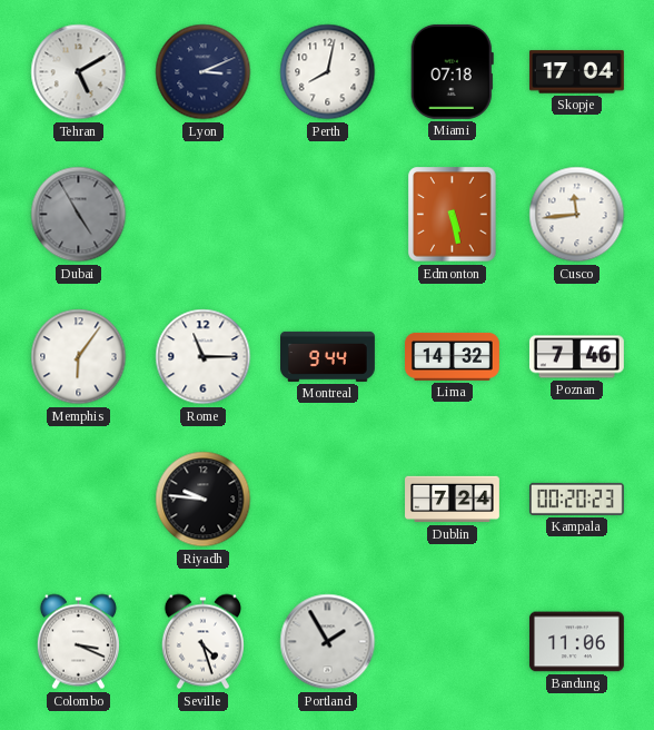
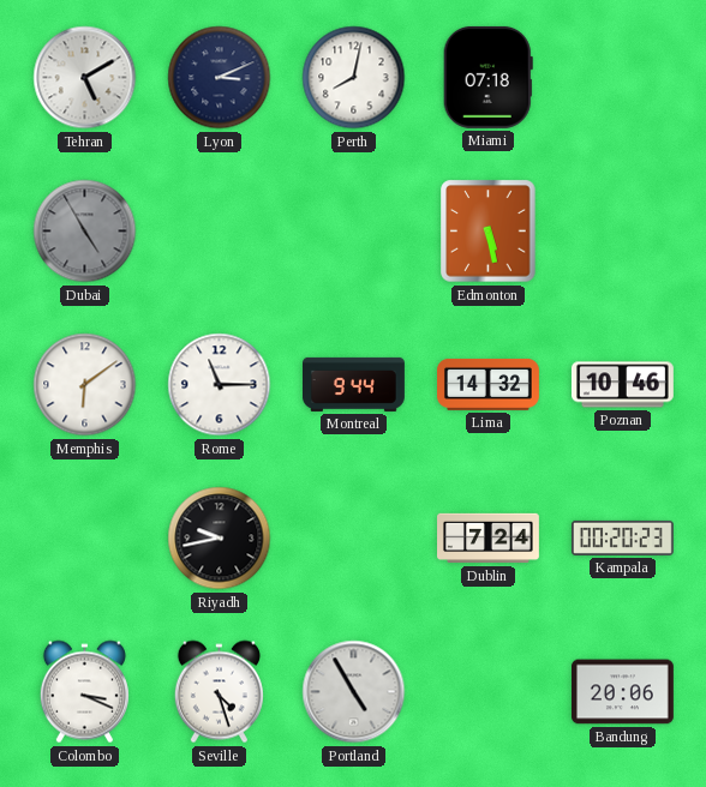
Skopje: 17:04 -> none (576, 72)
Cusco: 11:44 -> none (577, 215)
Memphis: 6:06 -> 6:09 (85, 385)
Poznan: 7:46 -> 10:46 (622, 385)
Riyadh: 9:46 -> 9:43 (220, 539)
Portland: 1:55 -> 4:55 (354, 692)
Bandung: 11:06 -> 20:06 (622, 692)
